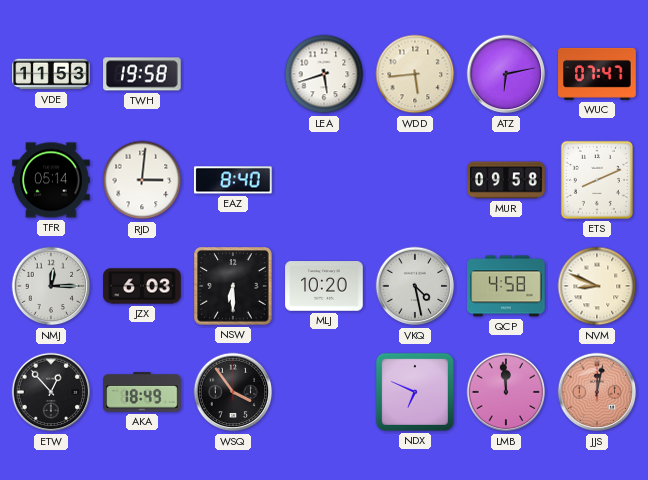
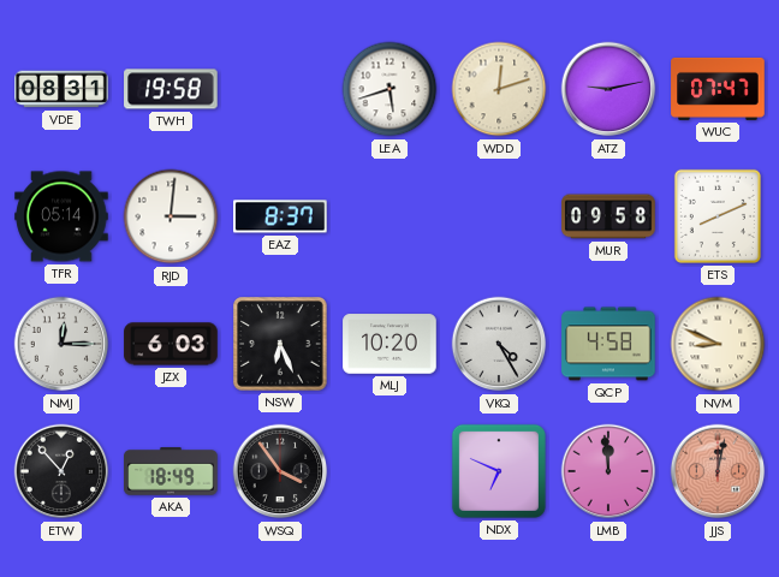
VDE: 11:53 -> 08:31 (61, 89)
WDD: 5:44 -> 12:12 (499, 89)
ATZ: 6:13 -> 9:13 (608, 89)
EAZ: 8:40 -> 8:37 (280, 216)
NSW: 6:30 -> 6:26 (280, 344)
VKQ: 4:28 -> 4:25 (499, 344)
